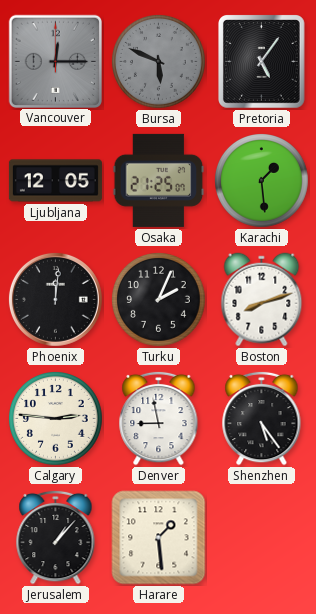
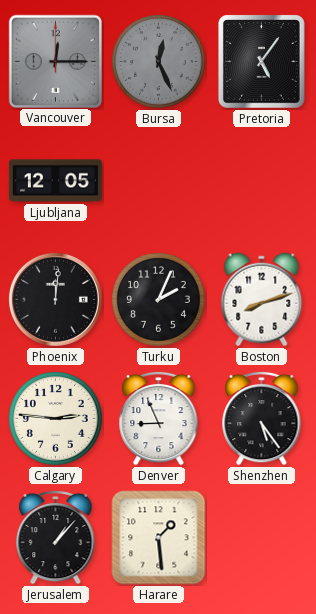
Bursa: 5:49 -> 12:26 (159, 62)
Osaka: 21:25 -> none (159, 180)
Karachi: 1:29 -> none (262, 181)
Denver: 8:58 -> 8:56 (159, 418)
